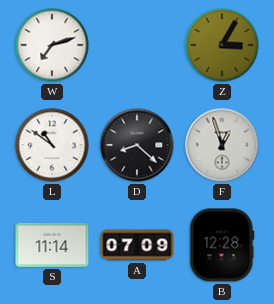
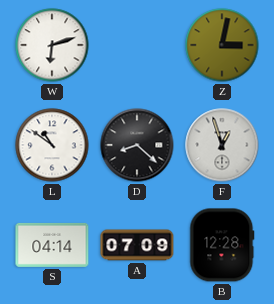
W: 7:12 -> 6:12 (52, 45)
Z: 3:05 -> 3:02 (222, 45)
S: 11:14 -> 04:14 (52, 245)
